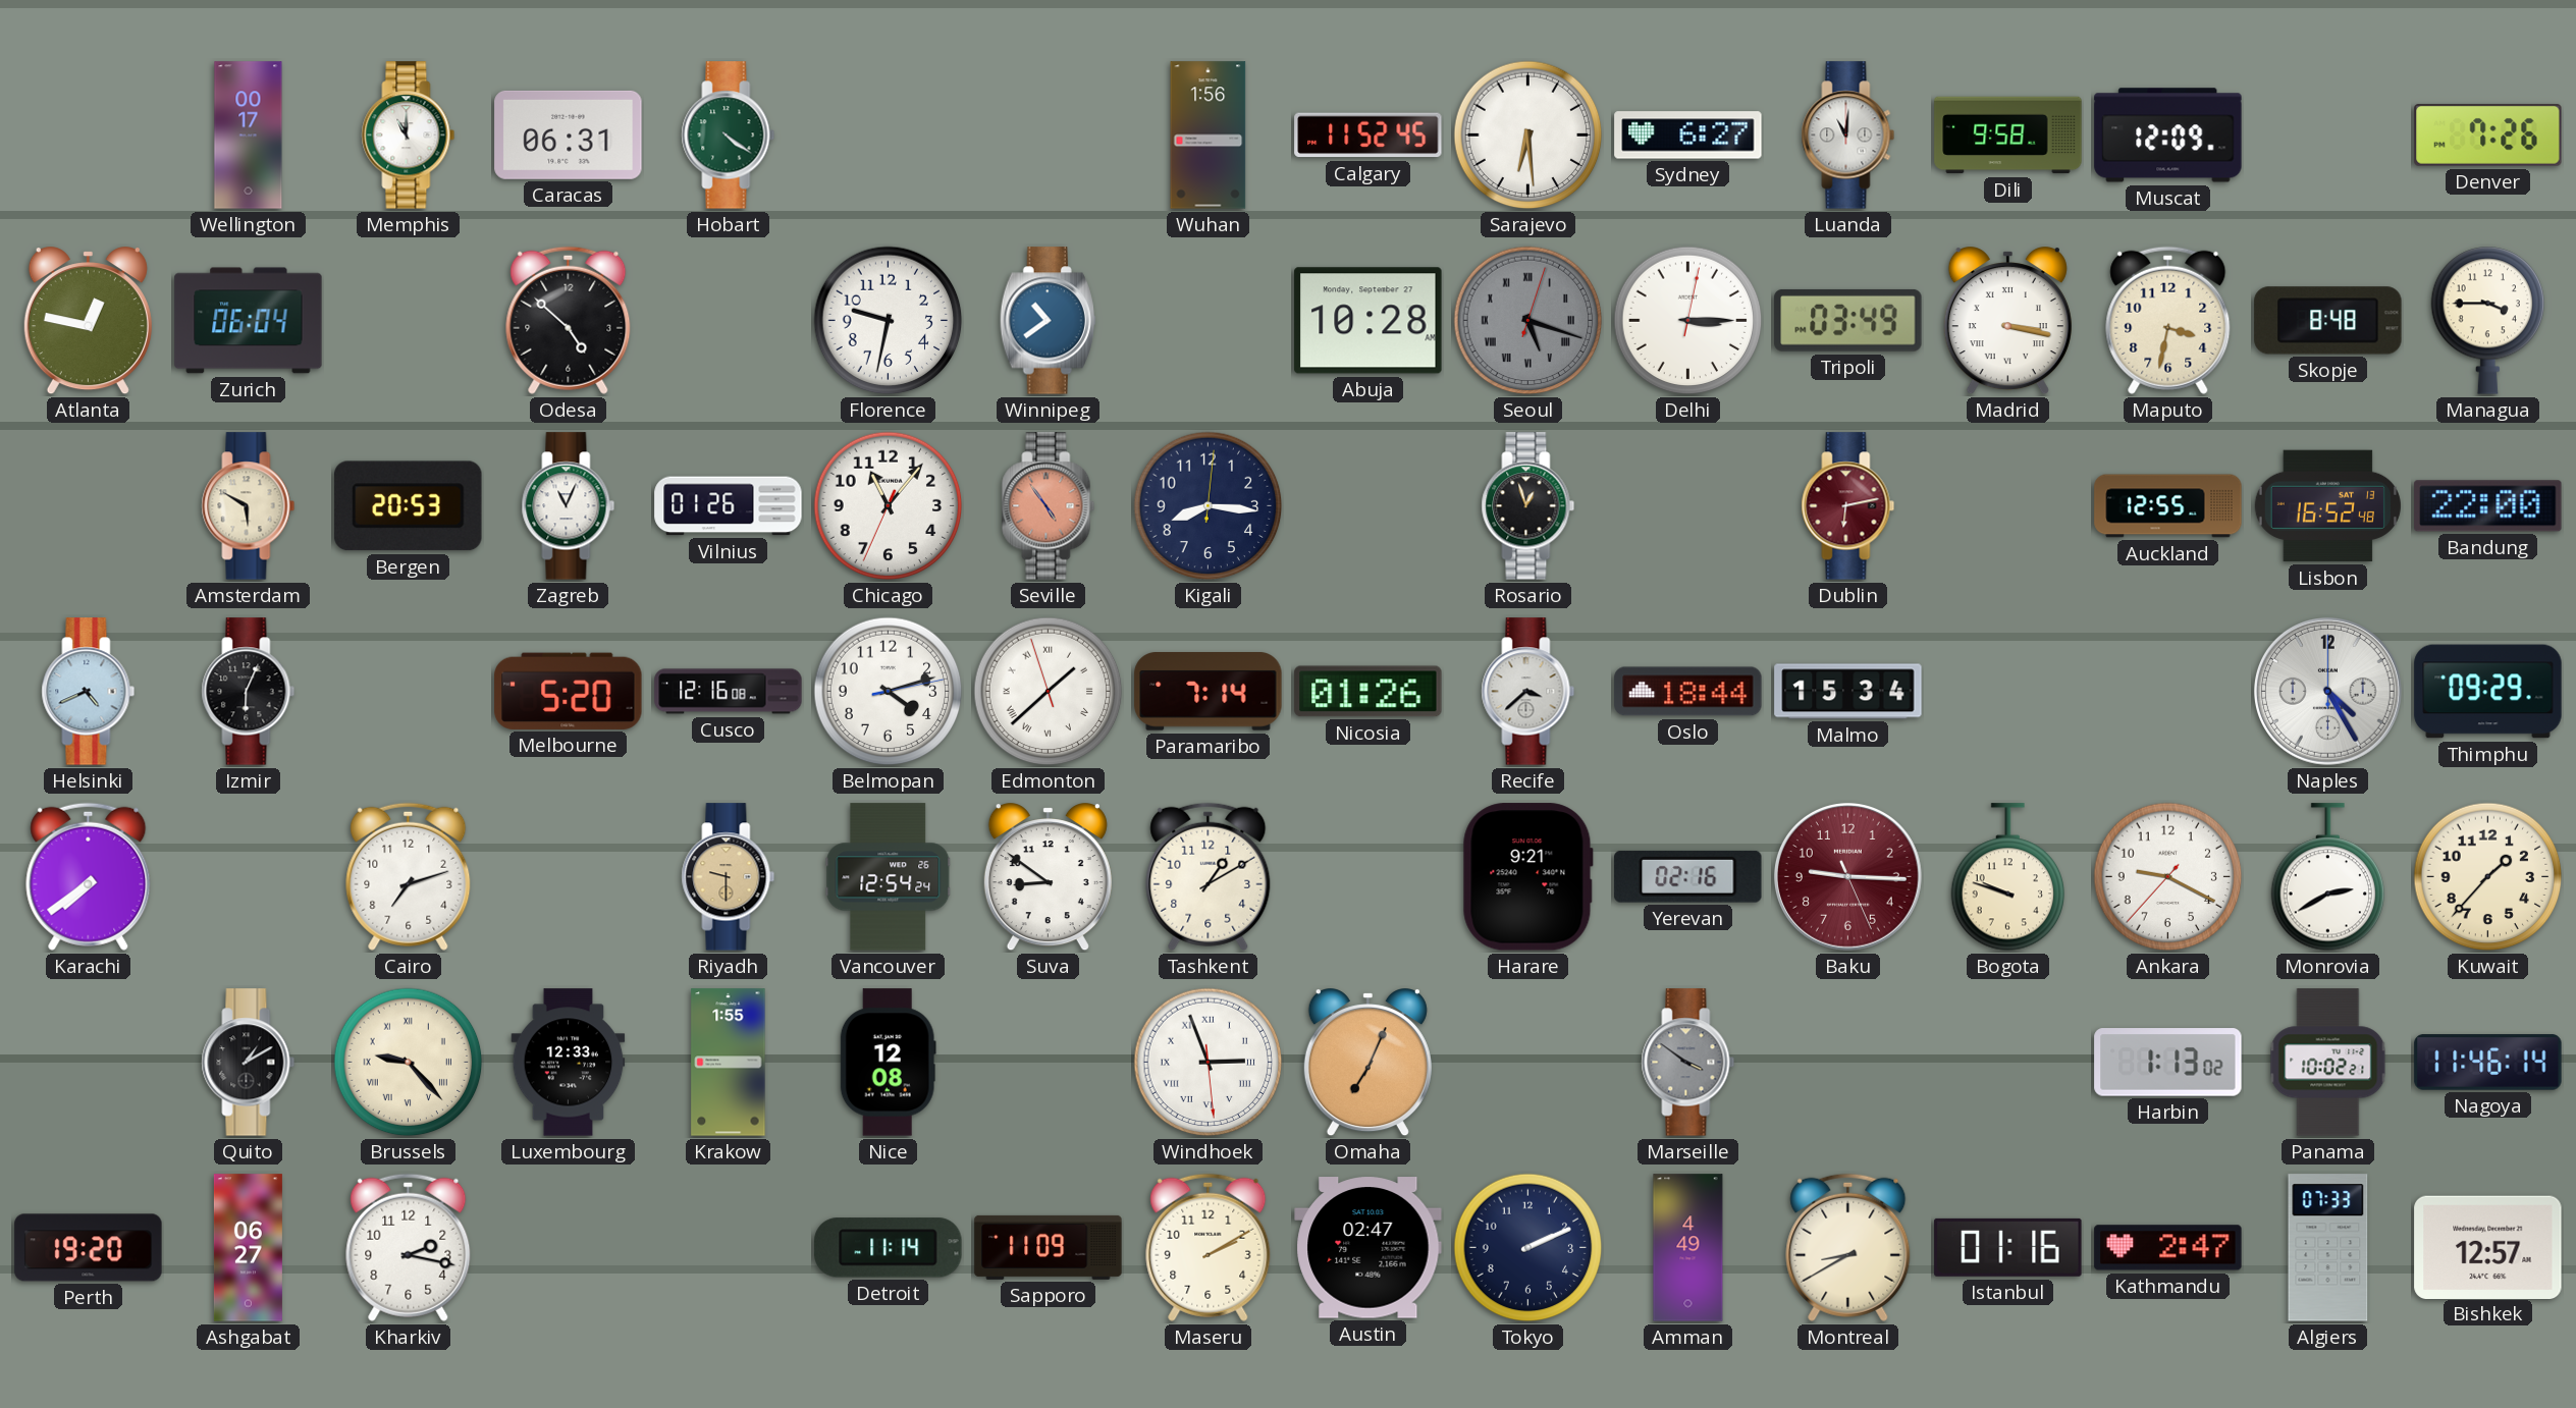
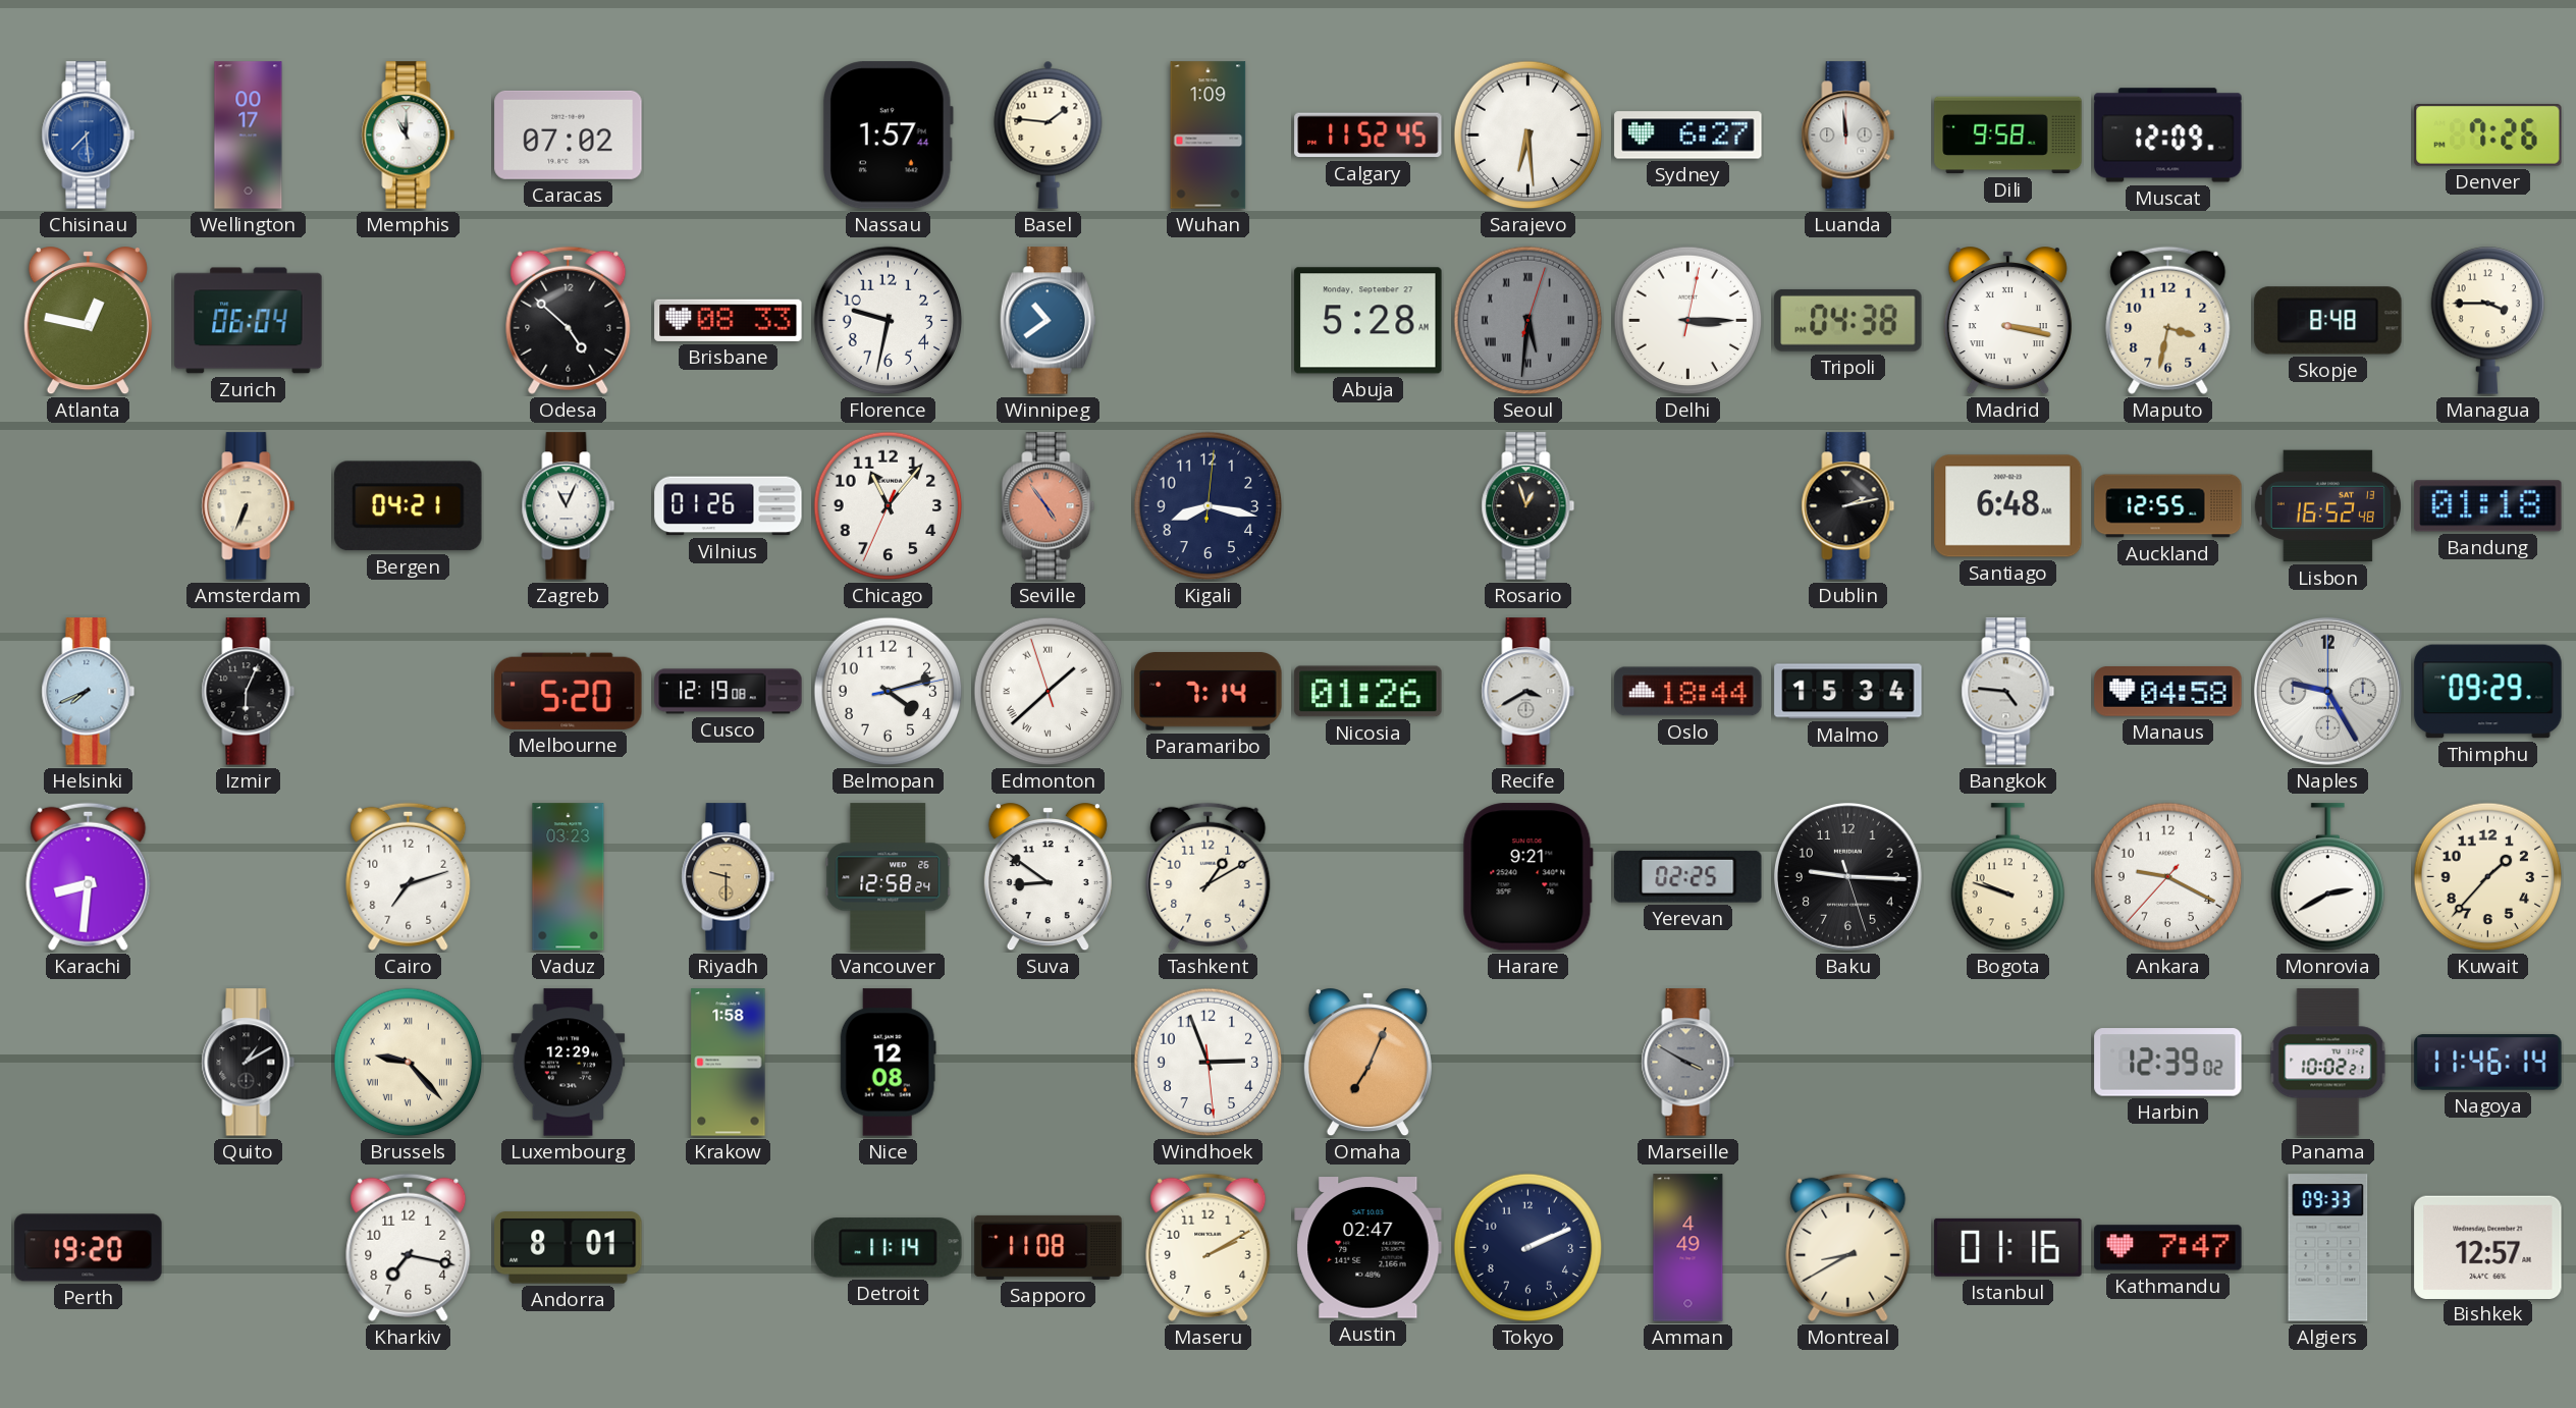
Chisinau: none -> 7:29 (89, 136)
Caracas: 06:31 -> 07:02 (569, 134)
Hobart: 4:21 -> none (729, 136)
Nassau: none -> 1:57 (889, 136)
Basel: none -> 1:46 (1049, 134)
Wuhan: 1:56 -> 1:09 (1209, 136)
Luanda: 11:01 -> 11:59 (1848, 136)
Brisbane: none -> 08:33 (729, 320)
Abuja: 10:28 -> 5:28 (1369, 321)
Seoul: 5:18 -> 5:31 (1528, 321)
Tripoli: 03:49 -> 04:38 (1848, 320)
Amsterdam: 5:50 -> 6:34 (249, 506)
Bergen: 20:53 -> 04:21 (409, 506)
Kigali: 8:16 -> 8:17 (1209, 506)
Dublin: 6:13 -> 2:13 (1848, 506)
Dublin dial: burgundy -> black (1848, 506)
Santiago: none -> 6:48 (2008, 506)
Bandung: 22:00 -> 01:18 (2488, 506)
Helsinki: 4:41 -> 7:41 (89, 692)
Cusco: 12:16 -> 12:19 (729, 692)
Recife: 3:38 -> 3:40 (1528, 692)
Bangkok: none -> 4:46 (2008, 692)
Manaus: none -> 04:58 (2168, 692)
Naples: 4:25 -> 9:25 (2327, 691)
Karachi: 7:39 -> 8:31 (89, 876)
Vaduz: none -> 03:23 (569, 877)
Vancouver: 12:54 -> 12:58 (889, 877)
Yerevan: 02:16 -> 02:25 (1688, 876)
Baku: 9:15:26 -> 9:15:27 (1847, 876)
Baku dial: burgundy -> black (1847, 876)
Luxembourg: 12:33 -> 12:29 (569, 1063)
Krakow: 1:55 -> 1:58 (729, 1063)
Windhoek numerals: Roman -> Arabic (1209, 1063)
Marseille: 3:51 -> 3:50 (1688, 1063)
Harbin: 1:13 -> 12:39 (2168, 1063)
Ashgabat: 06:27 -> none (248, 1248)
Kharkiv: 2:17 -> 7:17 (409, 1247)
Andorra: none -> 8:01 (569, 1248)
Sapporo: 11:09 -> 11:08 (1049, 1247)
Kathmandu: 2:47 -> 7:47 (2168, 1248)
Algiers: 07:33 -> 09:33 (2328, 1248)
